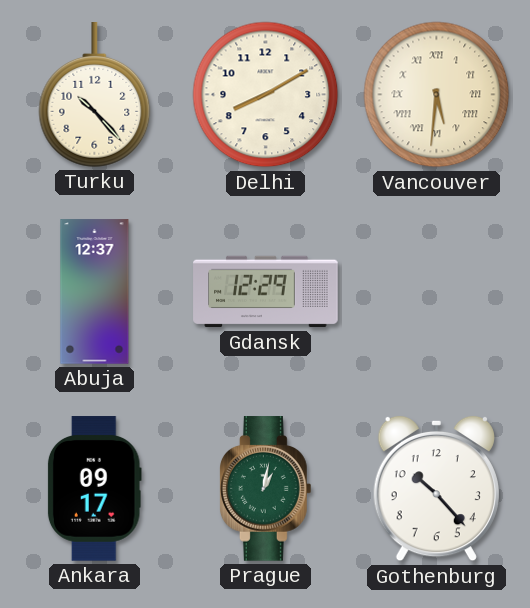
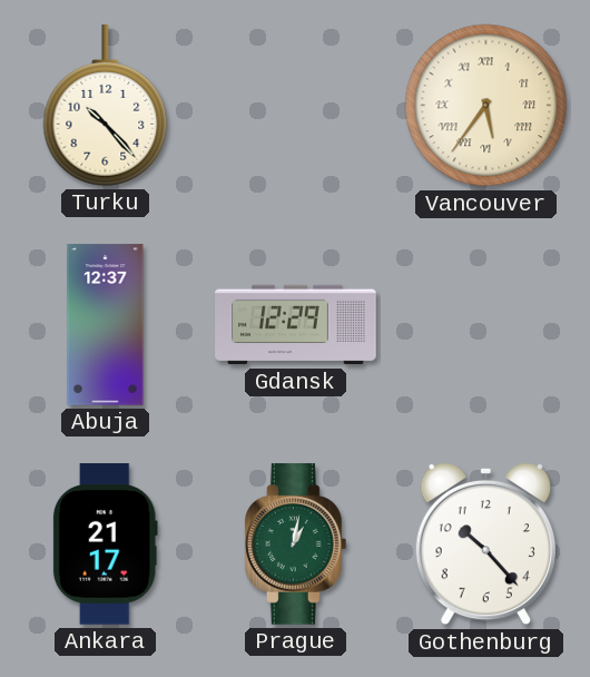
Delhi: 8:10 -> none (266, 95)
Vancouver: 5:31 -> 5:36 (486, 106)
Ankara: 09:17 -> 21:17 (105, 544)
